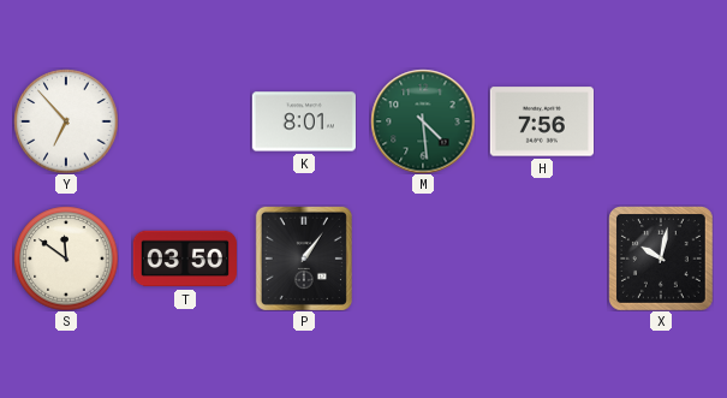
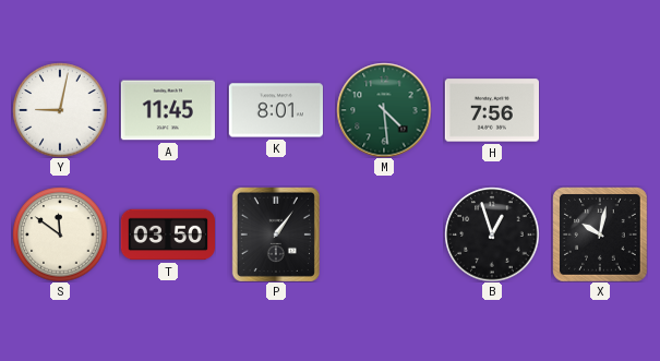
Y: 6:53 -> 9:02 (60, 110)
A: none -> 11:45 (167, 110)
B: none -> 12:57 (492, 234)
